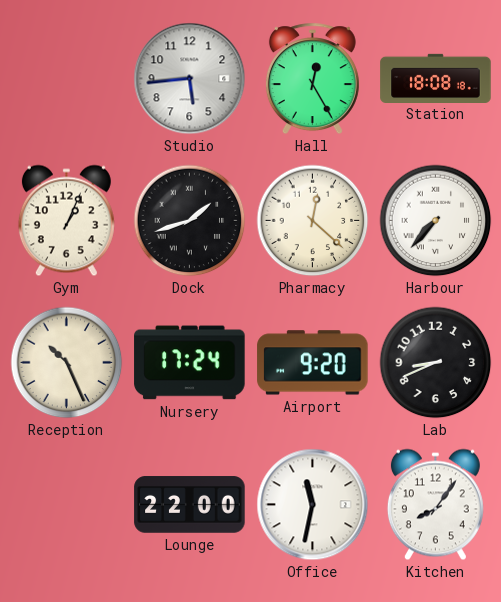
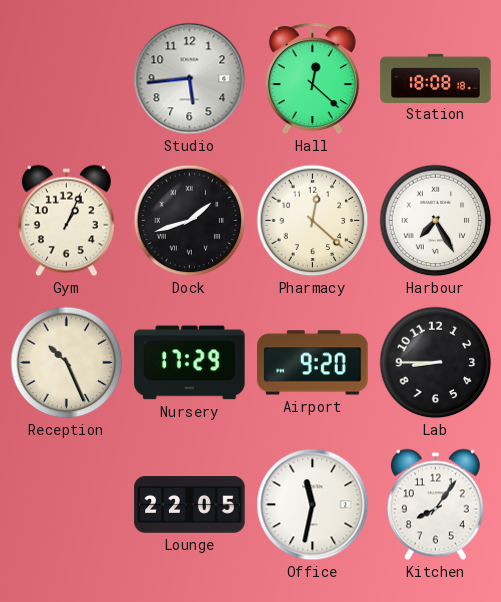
Hall: 12:25 -> 12:22 (312, 79)
Harbour: 7:37 -> 7:25 (436, 221)
Nursery: 17:24 -> 17:29 (190, 363)
Lab: 8:41 -> 8:45 (436, 363)
Lounge: 22:00 -> 22:05 (190, 505)
